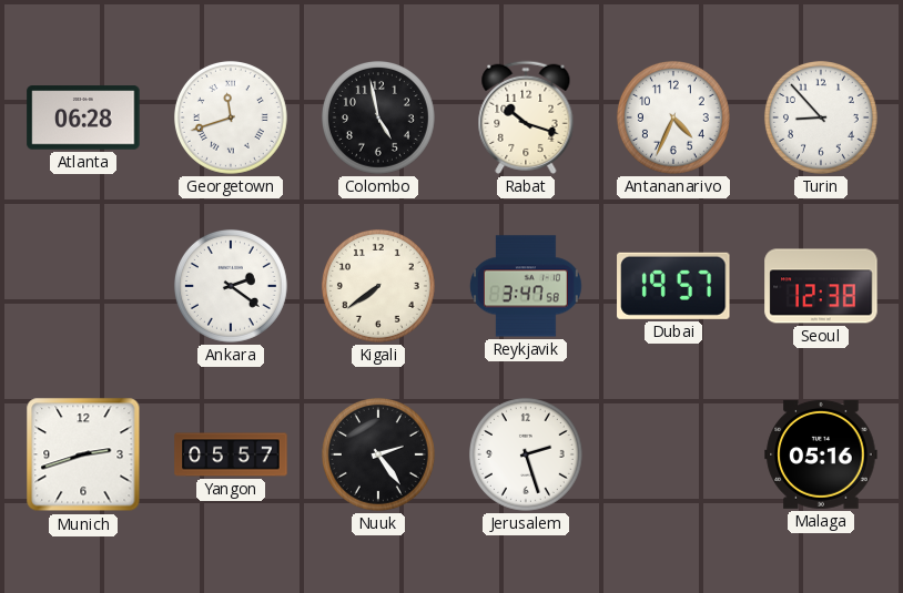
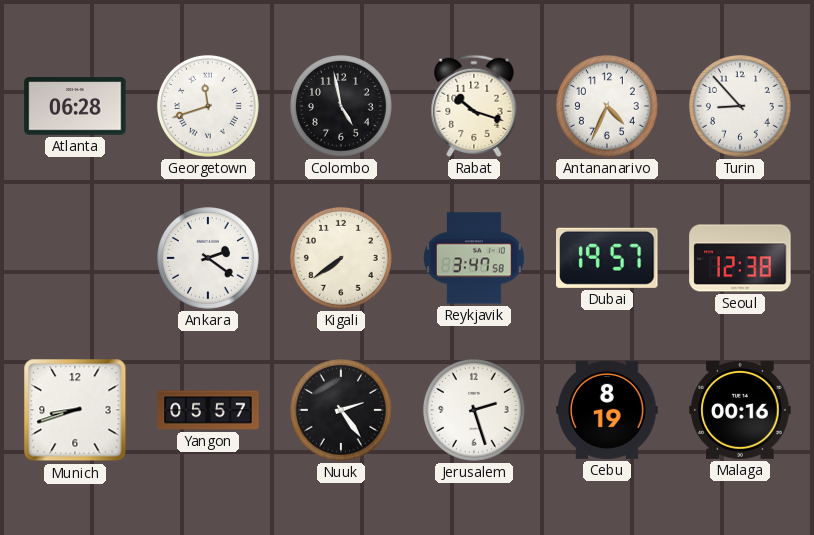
Munich: 2:42 -> 8:42 (75, 410)
Cebu: none -> 8:19 (607, 410)
Malaga: 05:16 -> 00:16 (740, 410)
